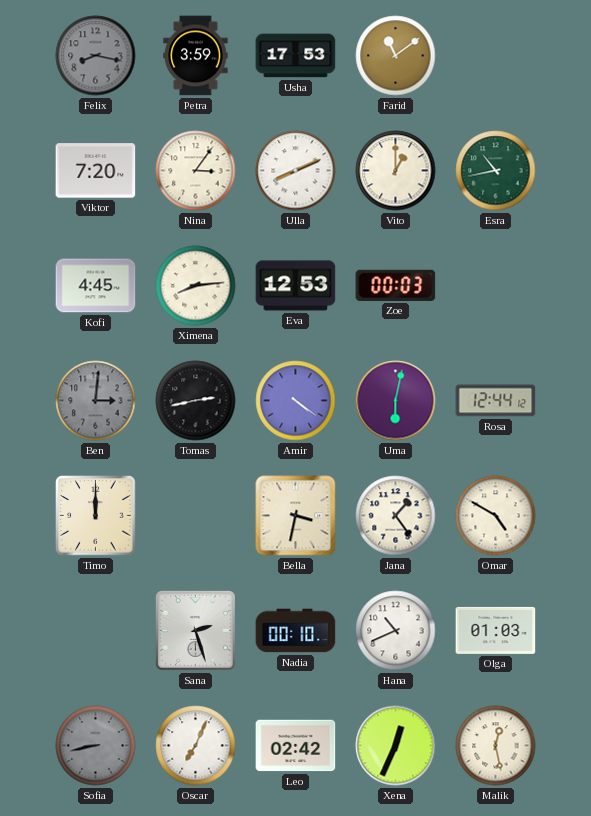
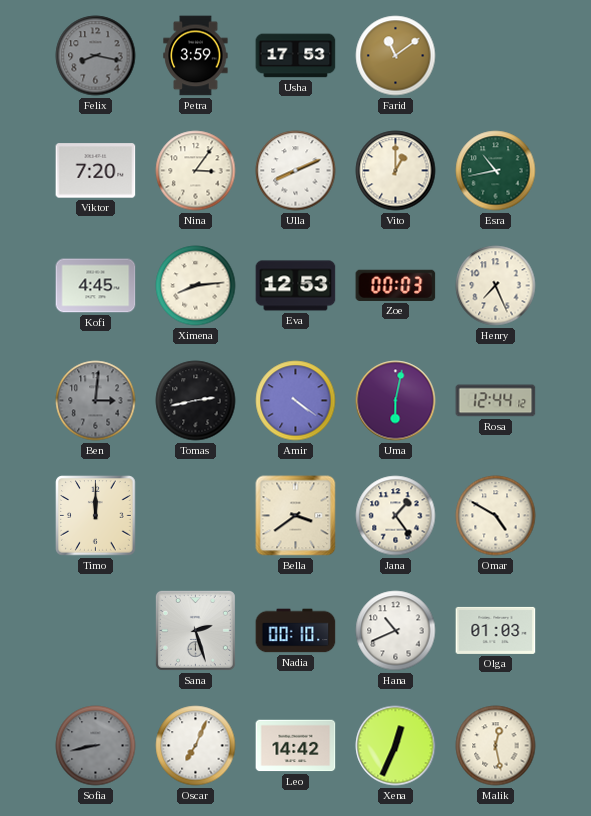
Henry: none -> 7:26 (496, 286)
Bella: 3:32 -> 3:39 (296, 516)
Leo: 02:42 -> 14:42 (296, 746)
